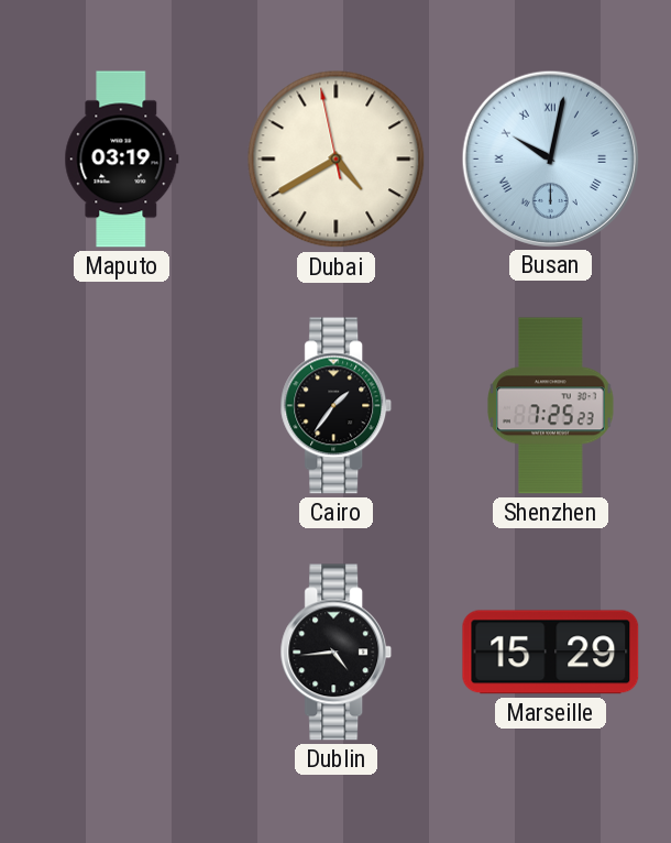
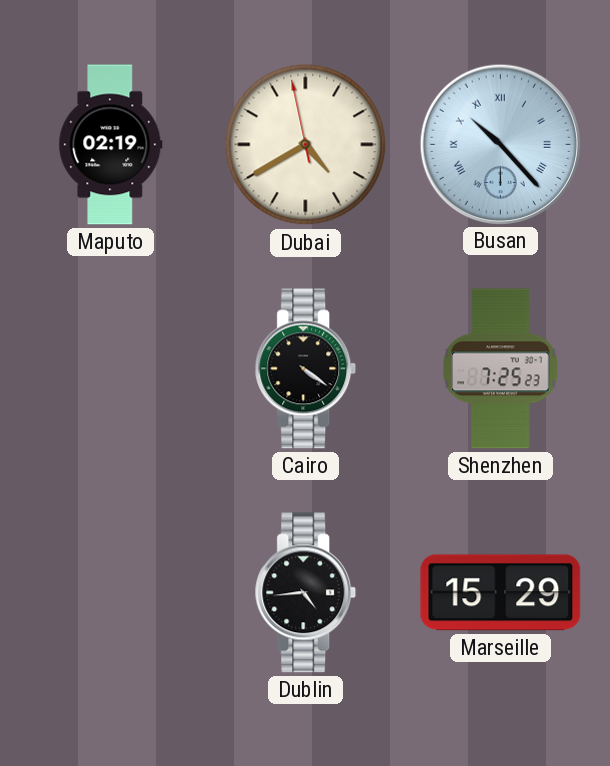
Maputo: 03:19 -> 02:19 (111, 145)
Busan: 10:02 -> 10:23 (500, 144)
Cairo: 1:36 -> 4:21 (306, 369)
